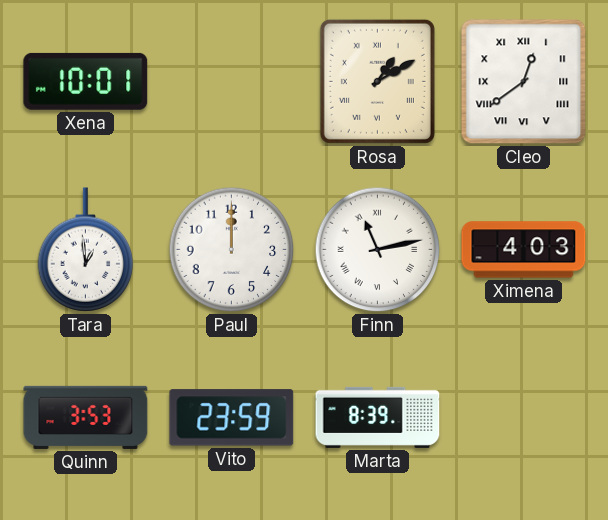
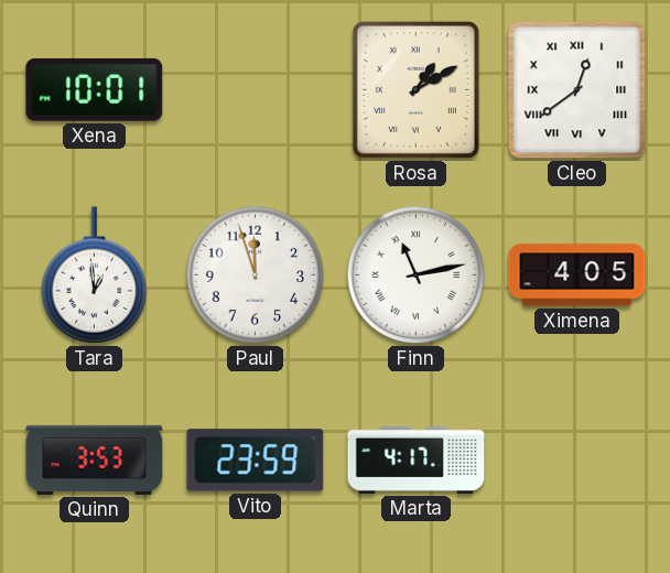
Paul: 12:00 -> 11:57 (256, 275)
Ximena: 4:03 -> 4:05 (577, 275)
Marta: 8:39 -> 4:17 (417, 460)
